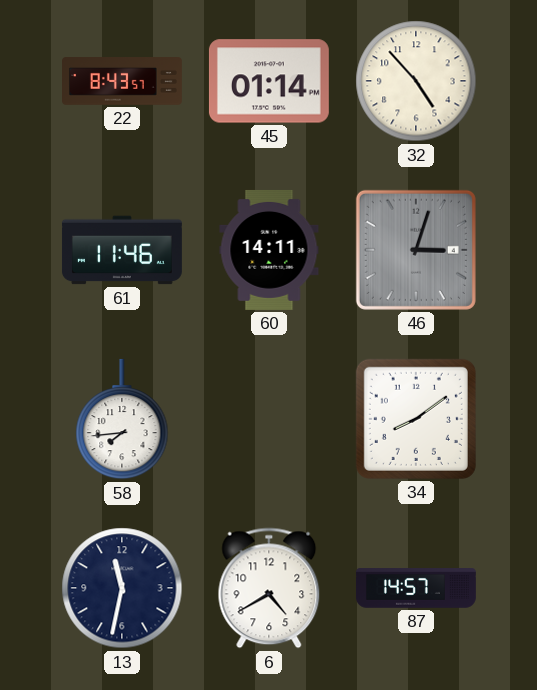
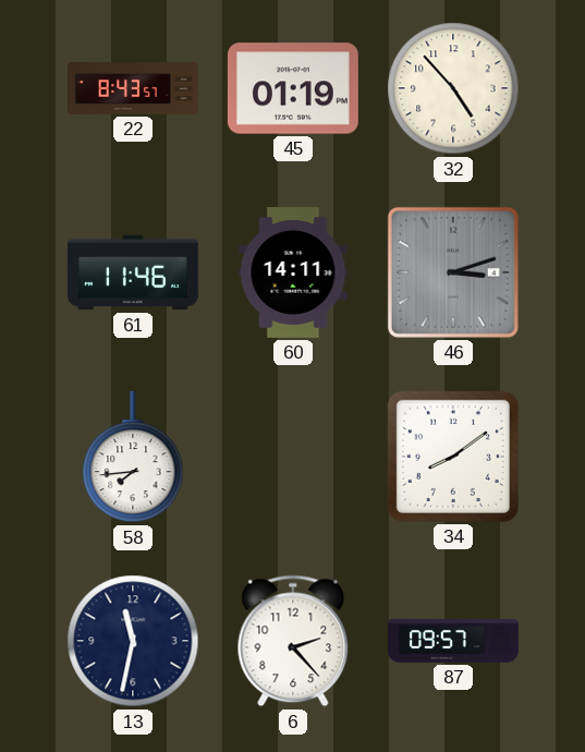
45: 01:14 -> 01:19 (293, 88)
46: 3:03 -> 3:12 (453, 272)
6: 4:40 -> 2:23 (293, 641)
87: 14:57 -> 09:57 (453, 641)
